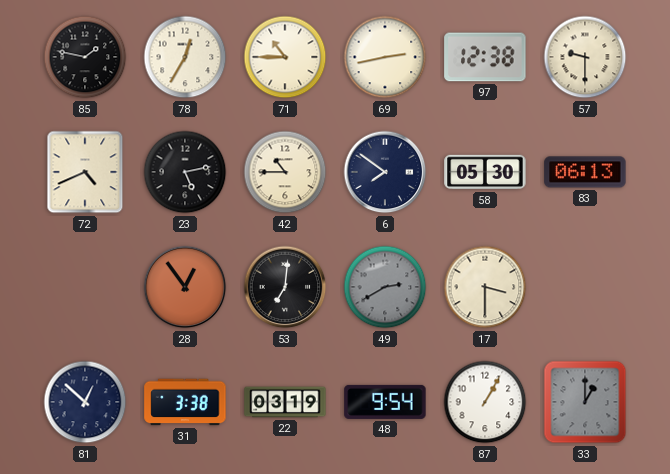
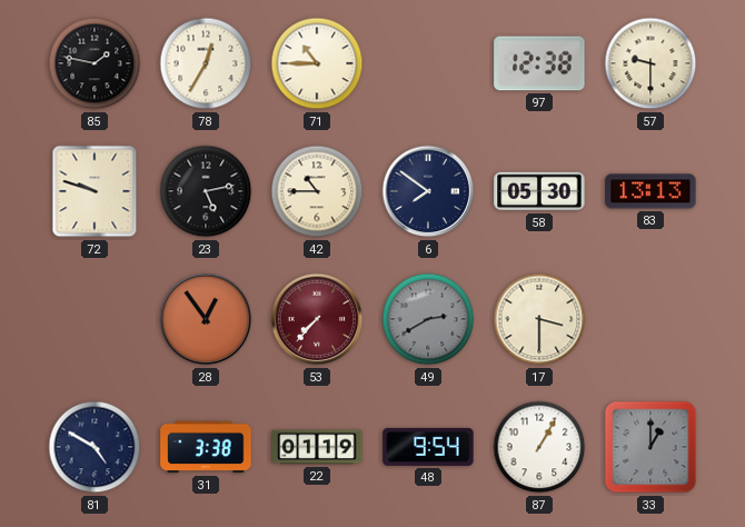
69: 2:43 -> none (385, 57)
72: 4:41 -> 9:48 (95, 191)
83: 06:13 -> 13:13 (650, 191)
53: 7:01 -> 7:37 (317, 319)
53 dial: black -> burgundy (317, 319)
81: 12:52 -> 4:50 (95, 447)
22: 03:19 -> 01:19 (317, 447)
